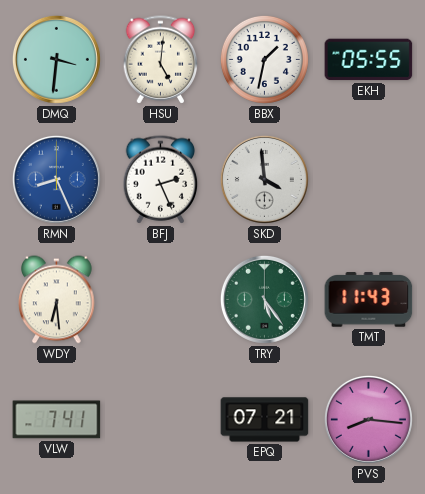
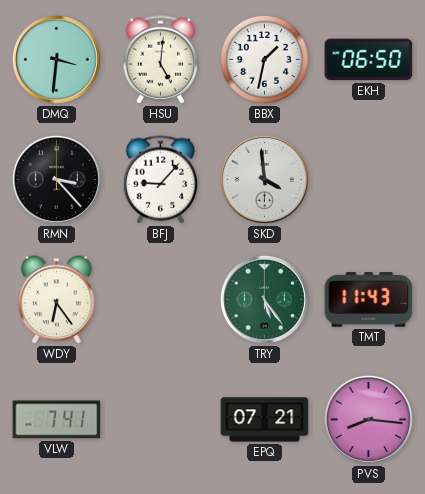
EKH: 05:55 -> 06:50 (369, 60)
RMN: 8:26 -> 3:23 (56, 179)
RMN dial: blue -> black (56, 179)
BFJ: 2:26 -> 9:07 (161, 180)
WDY: 6:29 -> 6:24 (57, 300)
